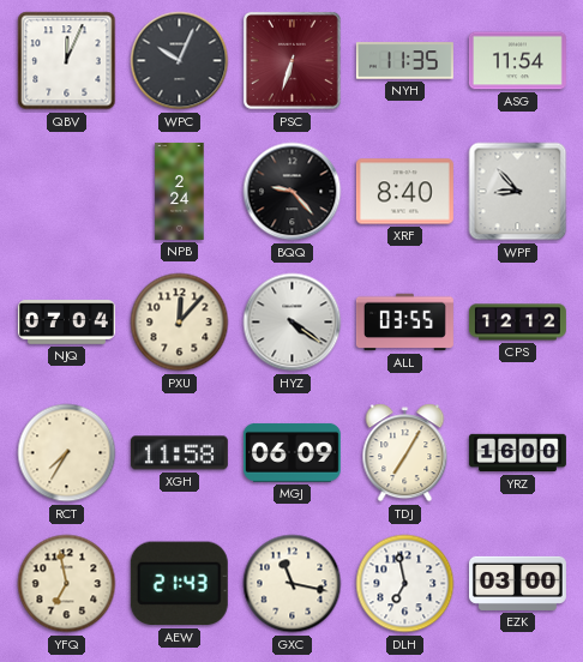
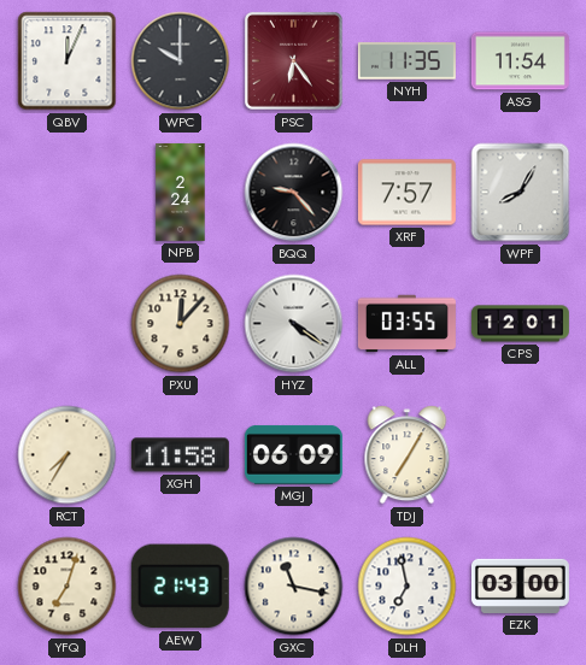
WPC: 10:04 -> 10:00 (181, 61)
PSC: 6:33 -> 6:24 (293, 60)
XRF: 8:40 -> 7:57 (406, 193)
WPF: 8:53 -> 8:05 (521, 193)
NJQ: 07:04 -> none (66, 323)
CPS: 12:12 -> 12:01 (520, 324)
YRZ: 16:00 -> none (517, 453)
YFQ: 6:58 -> 7:03 (68, 587)
